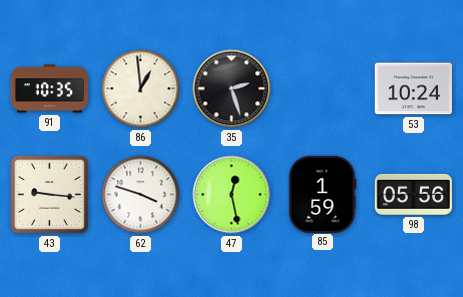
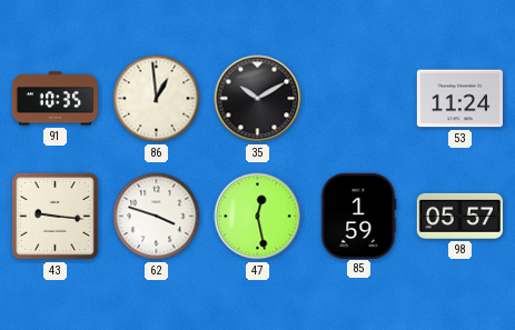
35: 2:27 -> 10:10 (258, 99)
53: 10:24 -> 11:24 (459, 99)
98: 05:56 -> 05:57 (459, 216)
